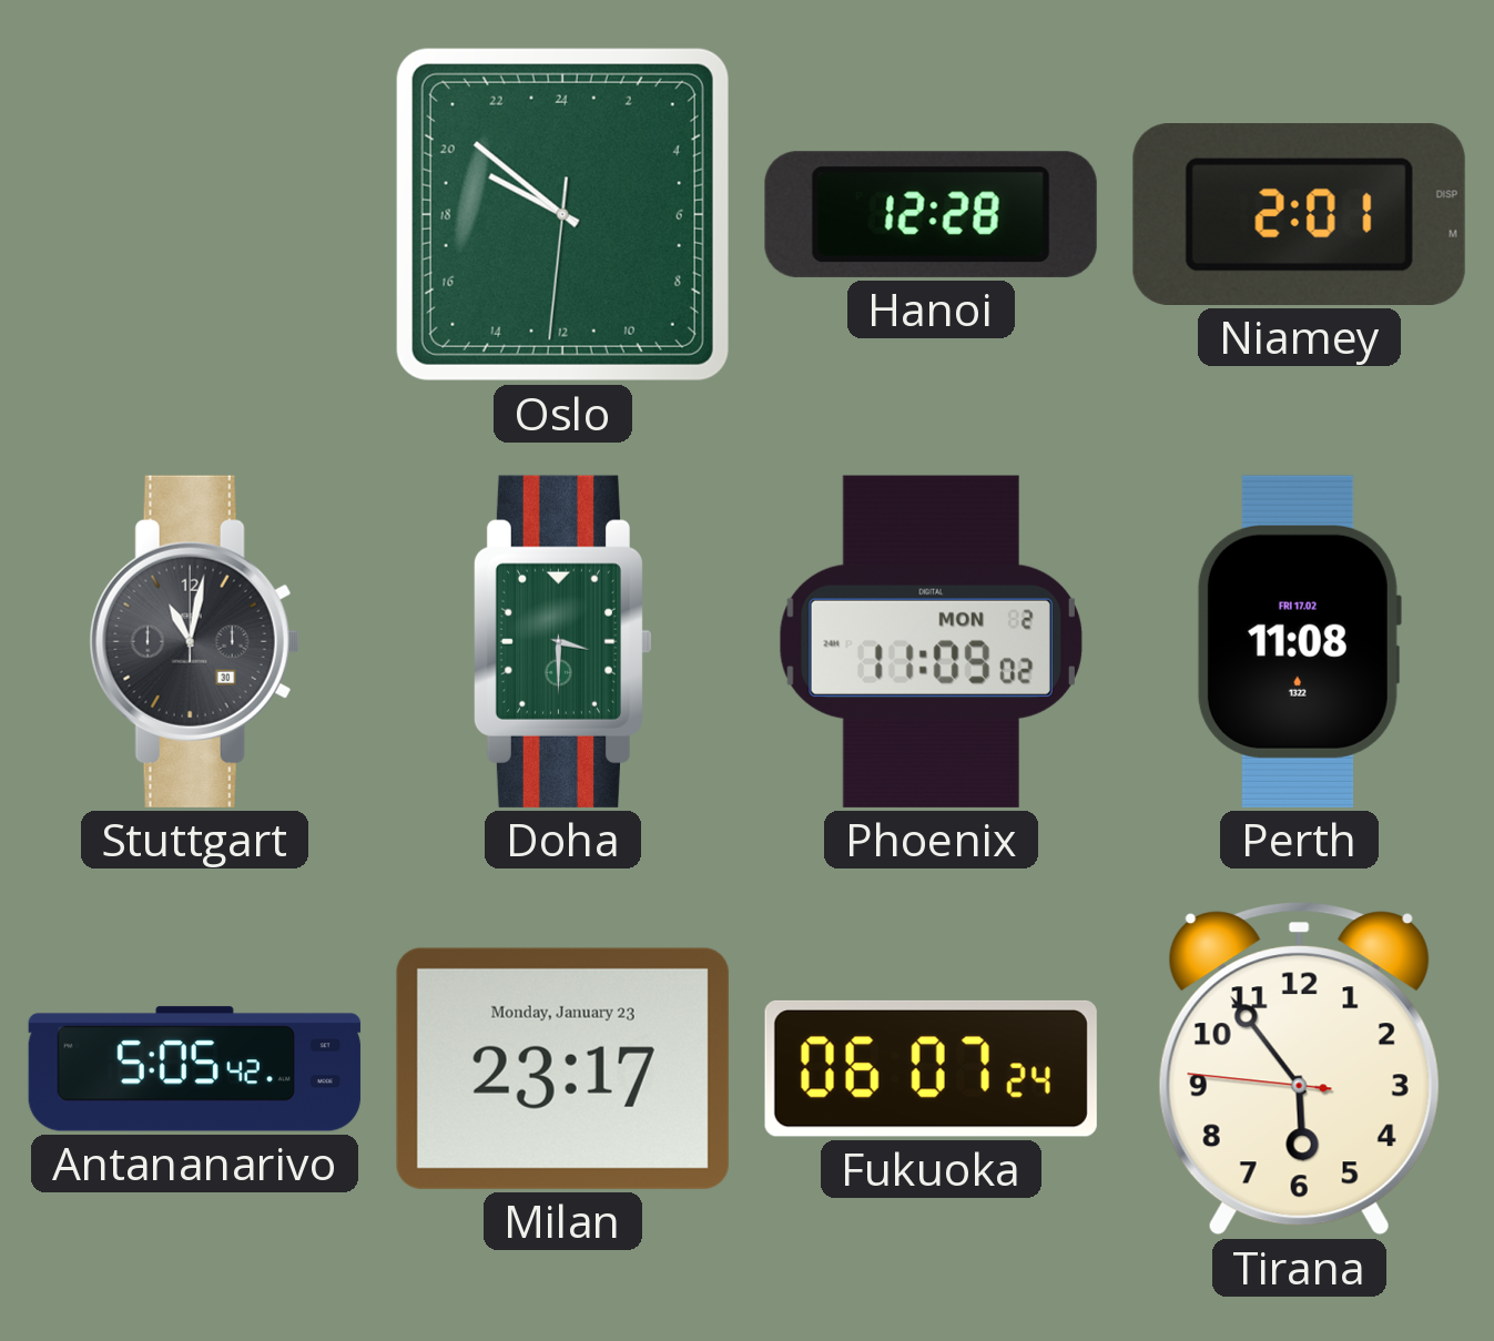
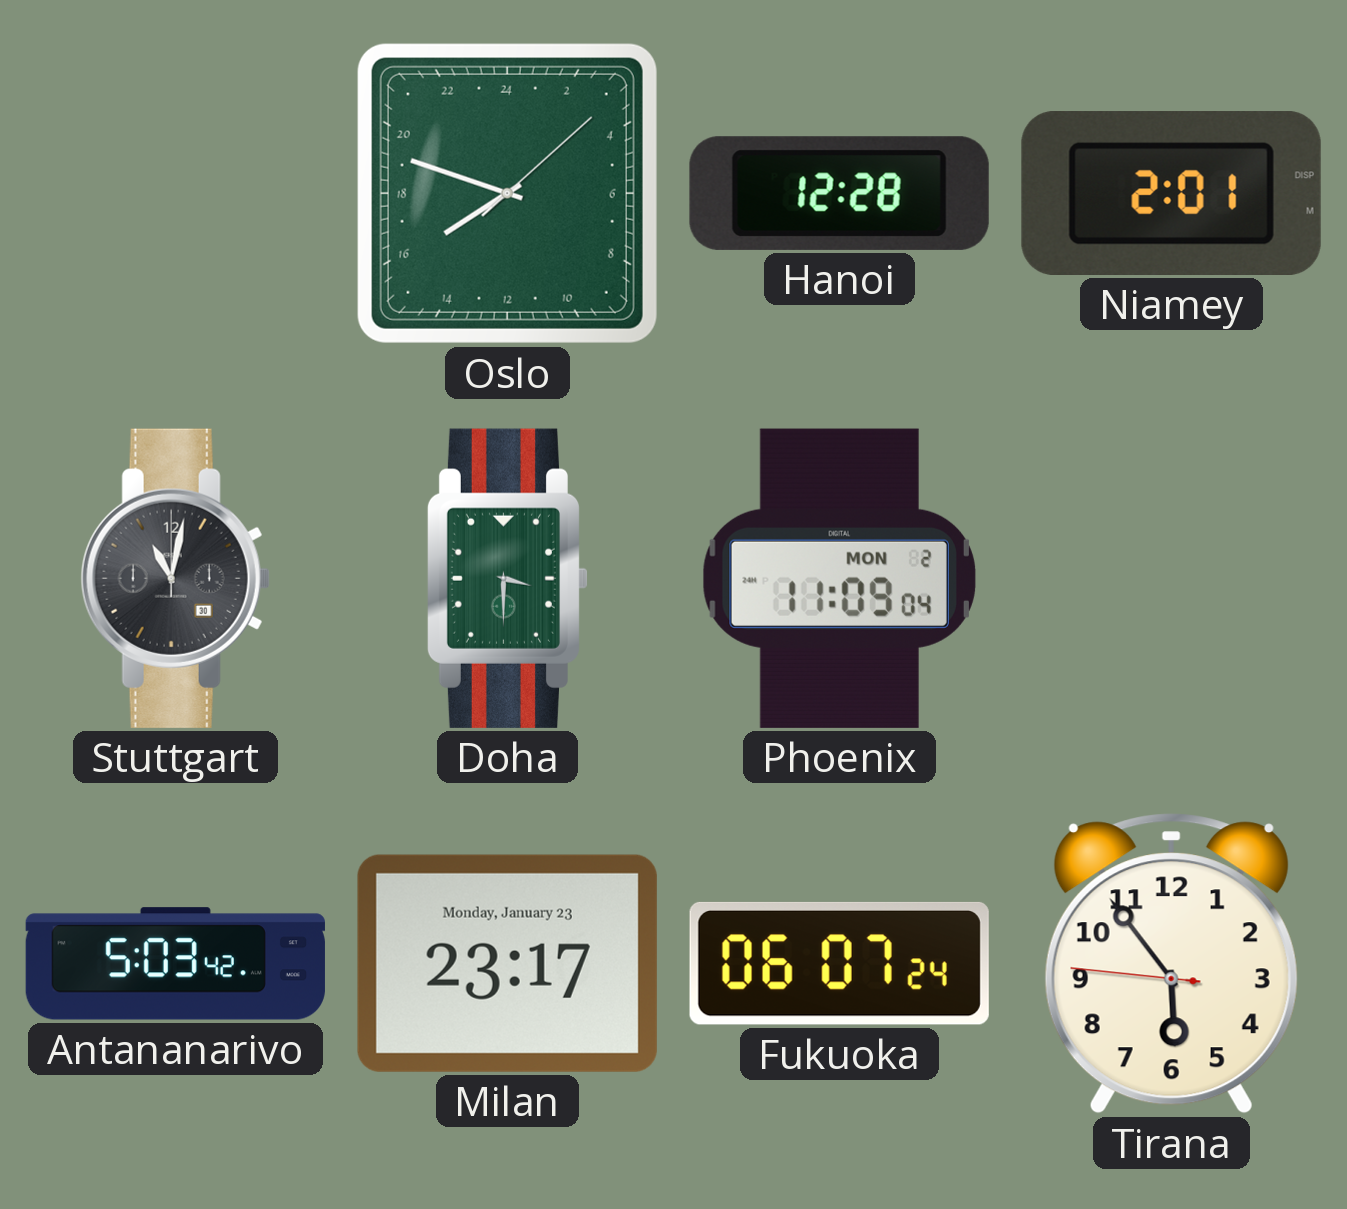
Oslo: 19:51 -> 15:48 (507, 193)
Phoenix: 11:09:02 -> 11:09:04 (839, 578)
Perth: 11:08 -> none (1299, 641)
Antananarivo: 5:05 -> 5:03 (175, 964)
